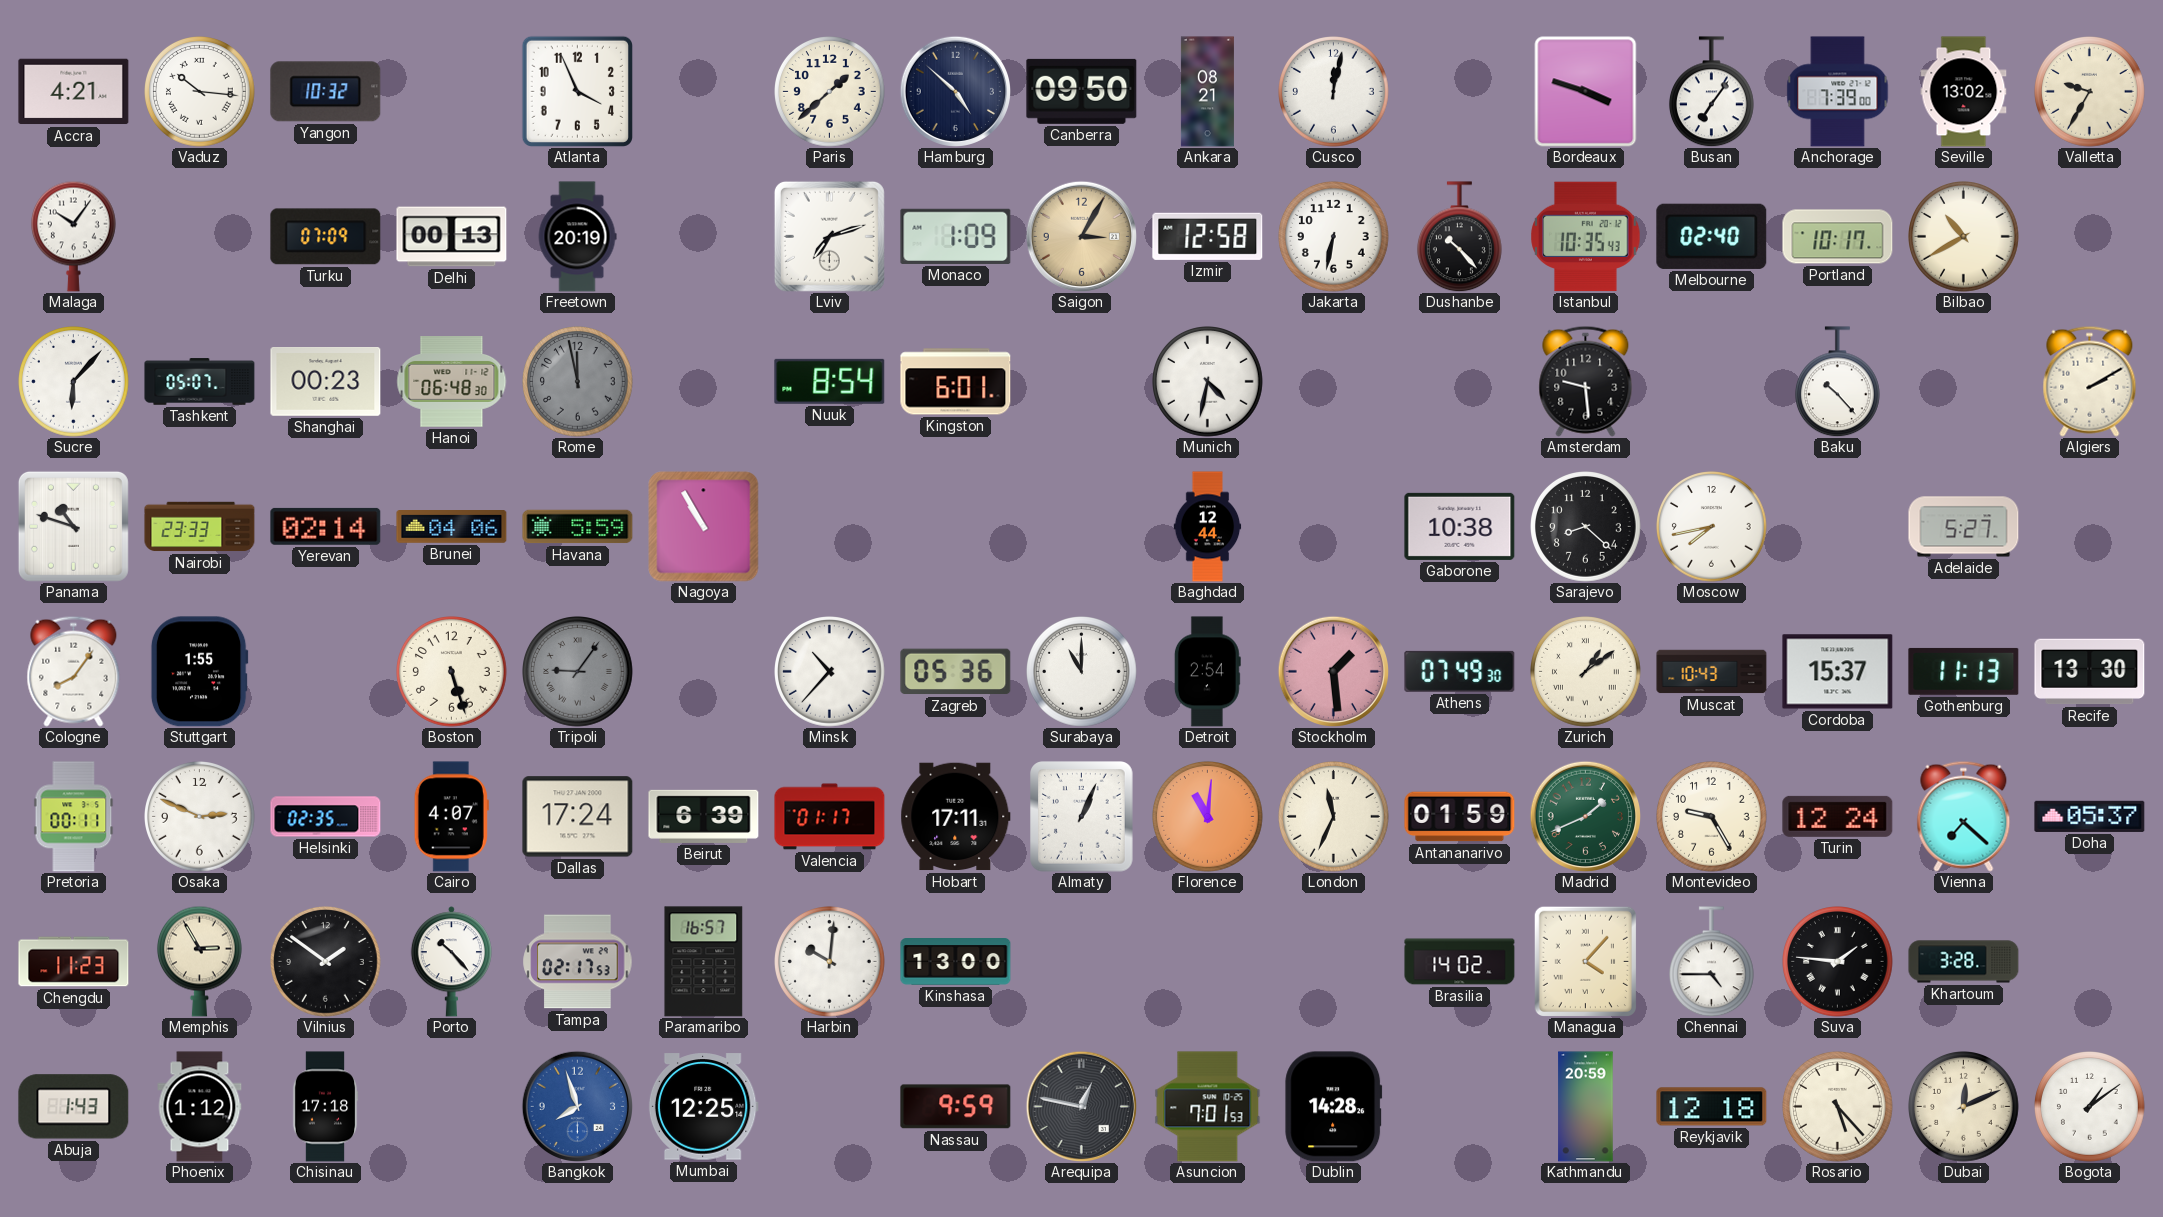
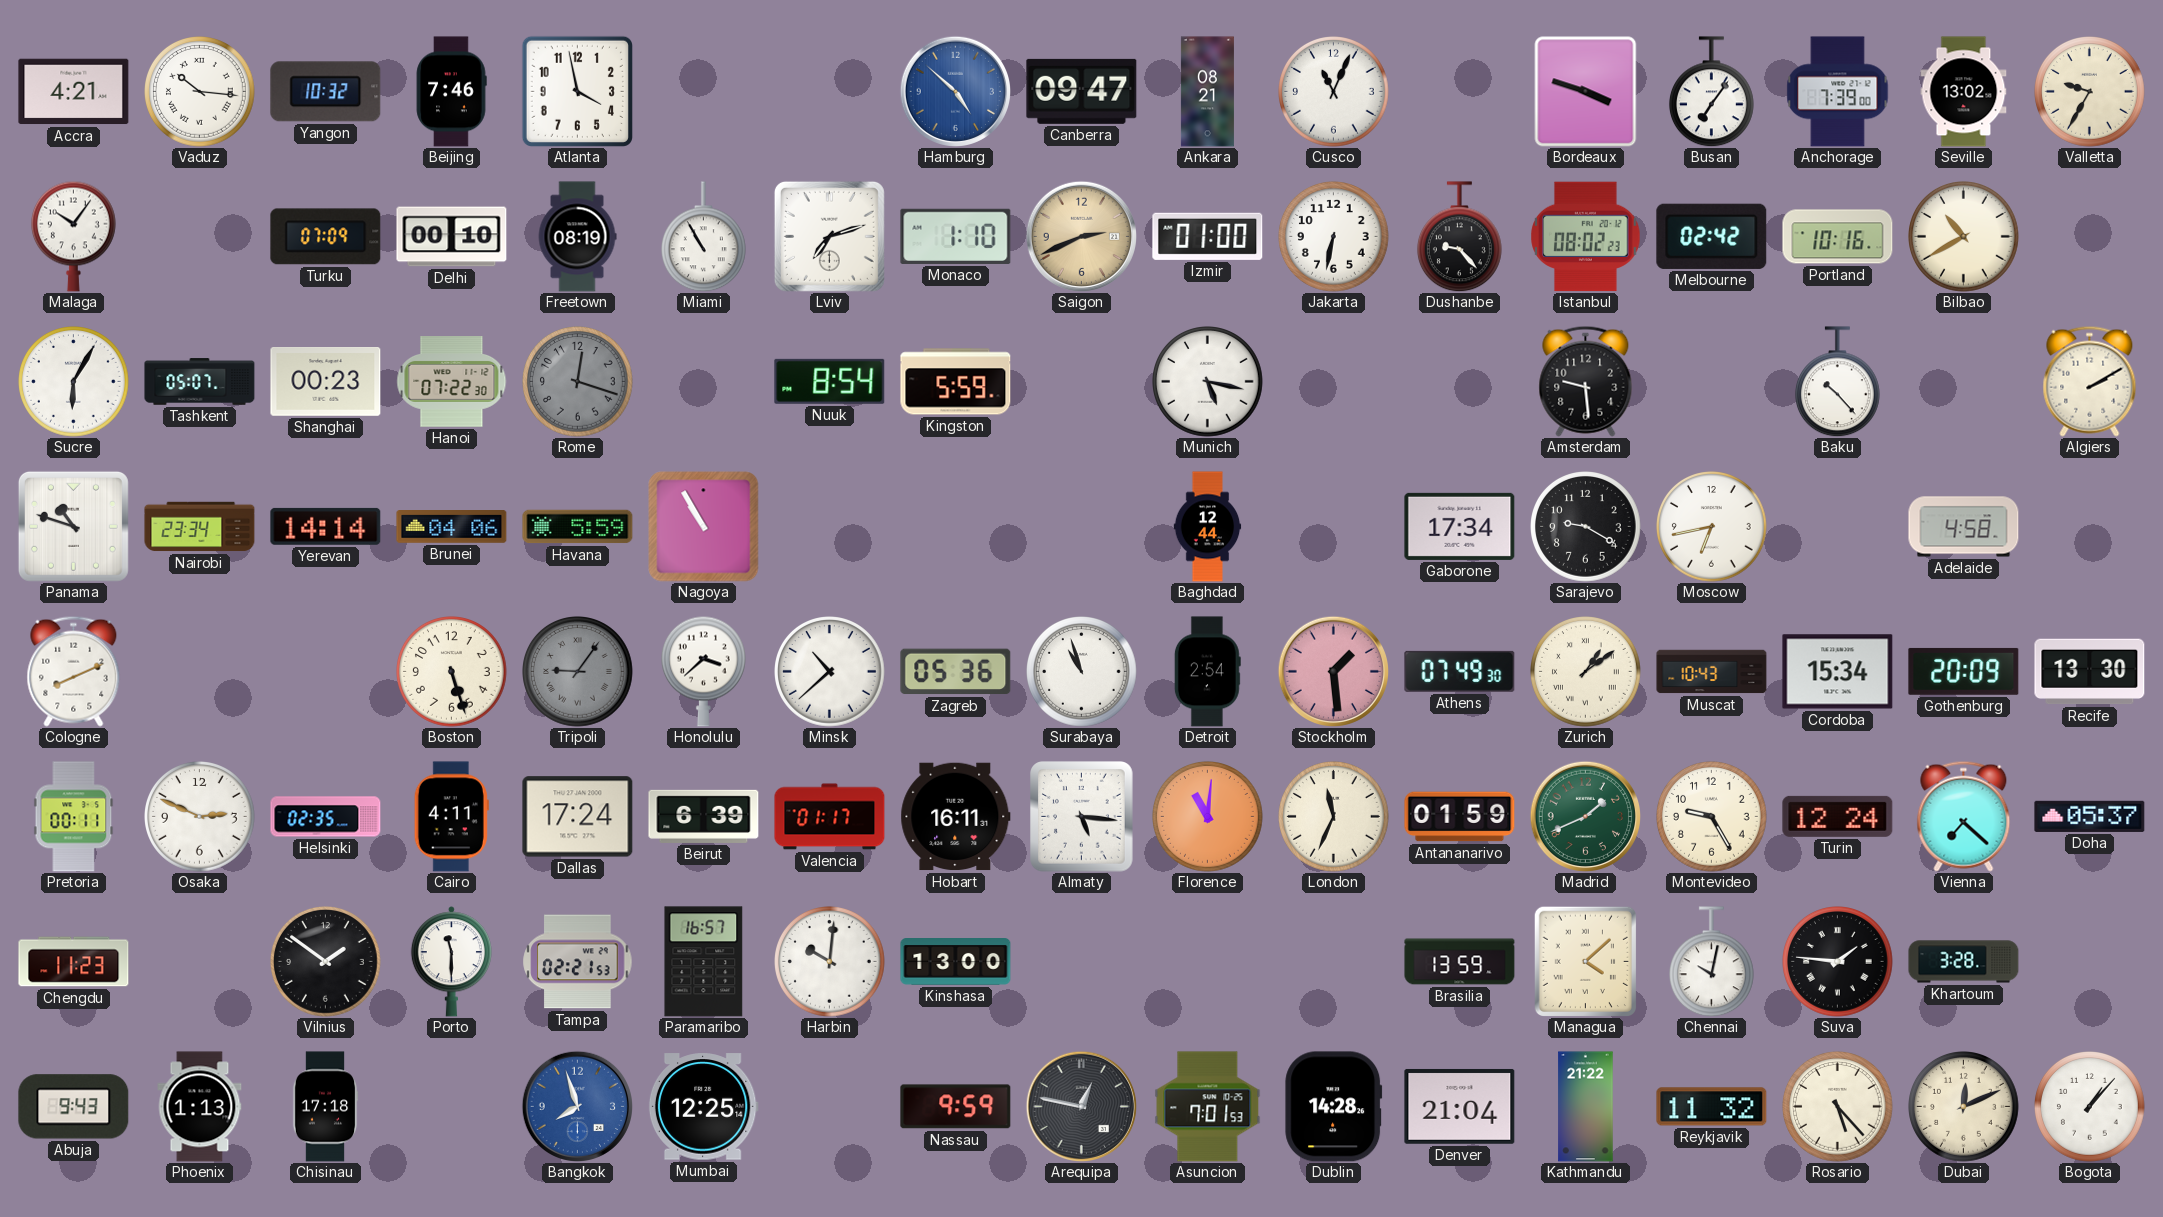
Beijing: none -> 7:46 (451, 92)
Atlanta: 3:56 -> 3:58 (577, 91)
Paris: 1:38 -> none (830, 92)
Hamburg dial: navy -> blue (955, 91)
Canberra: 09:50 -> 09:47 (1082, 91)
Cusco: 12:02 -> 11:04 (1334, 92)
Delhi: 00:13 -> 00:10 (452, 237)
Freetown: 20:19 -> 08:19 (577, 237)
Miami: none -> 10:55 (703, 237)
Monaco: 1:09 -> 1:10 (956, 236)
Saigon: 3:05 -> 2:41 (1081, 236)
Izmir: 12:58 -> 01:00 (1208, 236)
Dushanbe: 10:23 -> 9:23 (1459, 237)
Istanbul: 10:35 -> 08:02 (1586, 237)
Melbourne: 02:40 -> 02:42 (1712, 236)
Portland: 10:17 -> 10:16 (1838, 237)
Sucre: 6:07 -> 6:05 (74, 382)
Hanoi: 06:48 -> 07:22 (452, 382)
Rome: 11:58 -> 12:18 (578, 382)
Kingston: 6:01 -> 5:59 (956, 382)
Munich: 4:32 -> 5:17 (1208, 382)
Nairobi: 23:33 -> 23:34 (200, 527)
Yerevan: 02:14 -> 14:14 (326, 526)
Gaborone: 10:38 -> 17:34 (1460, 526)
Sarajevo: 8:22 -> 9:20 (1586, 527)
Moscow: 7:43 -> 6:43 (1712, 527)
Adelaide: 5:27 -> 4:58 (1964, 527)
Cologne: 8:06 -> 8:11 (74, 671)
Stuttgart: 1:55 -> none (199, 672)
Honolulu: none -> 3:38 (703, 671)
Minsk: 10:37 -> 10:38 (830, 672)
Surabaya: 11:00 -> 10:57 (1082, 672)
Cordoba: 15:37 -> 15:34 (1838, 672)
Gothenburg: 11:13 -> 20:09 (1964, 671)
Cairo: 4:07 -> 4:11 (451, 817)
Hobart: 17:11 -> 16:11 (956, 817)
Almaty: 1:04 -> 5:16 (1082, 817)
Memphis: 2:55 -> none (199, 961)
Porto: 10:23 -> 11:30 (451, 962)
Tampa: 02:17 -> 02:21 (578, 962)
Brasilia: 14:02 -> 13:59 (1460, 962)
Managua: 4:07 -> 4:08 (1585, 961)
Chennai: 4:45 -> 10:02 (1711, 962)
Abuja: 1:43 -> 9:43 (74, 1107)
Phoenix: 1:12 -> 1:13 (200, 1107)
Denver: none -> 21:04 (1460, 1106)
Kathmandu: 20:59 -> 21:22 (1586, 1107)
Reykjavik: 12:18 -> 11:32 (1712, 1107)
Bogota: 1:09 -> 1:07 (2090, 1107)
